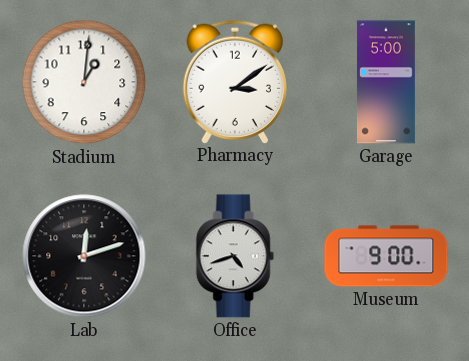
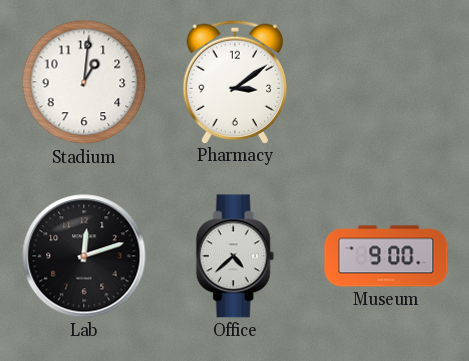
Garage: 5:00 -> none (386, 82)
Office: 4:42 -> 4:38 (235, 256)
